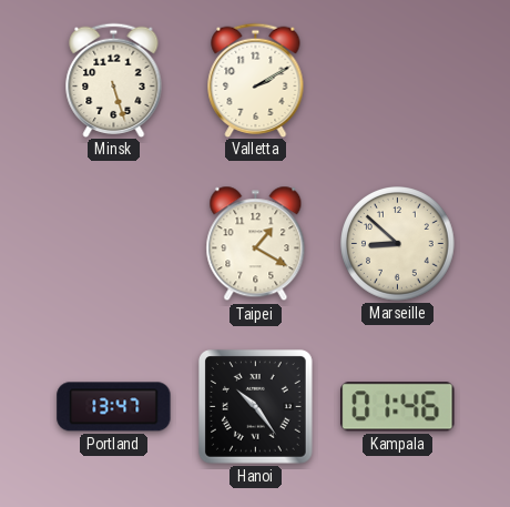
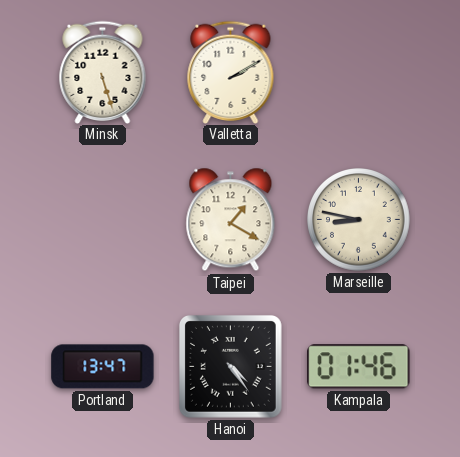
Marseille: 8:52 -> 8:47 (359, 220)
Hanoi: 10:24 -> 4:24 (230, 366)
